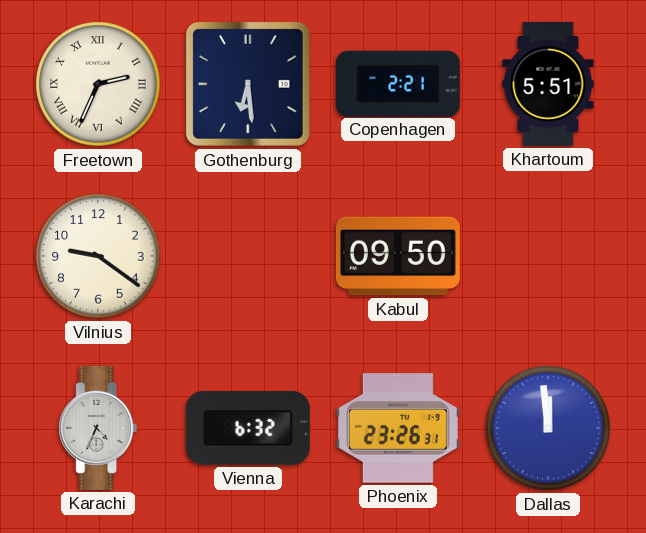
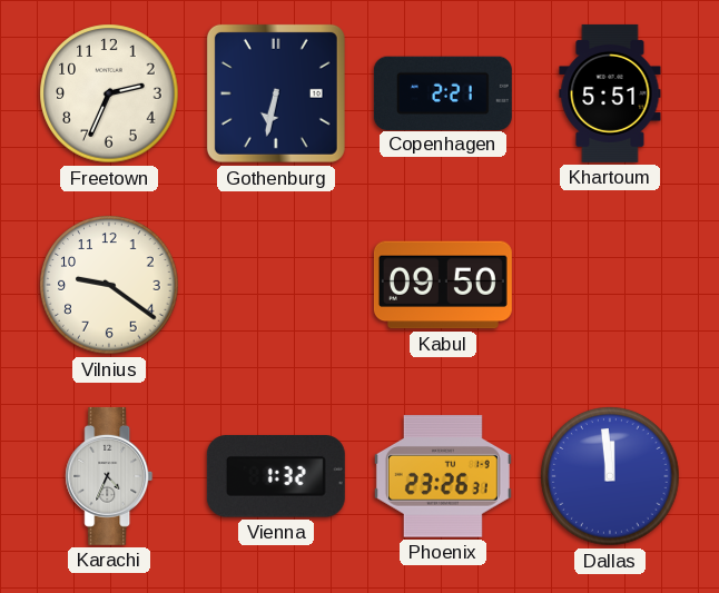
Freetown numerals: Roman -> Arabic (109, 93)
Gothenburg: 6:29 -> 6:32 (276, 93)
Vienna: 6:32 -> 1:32 (276, 476)
